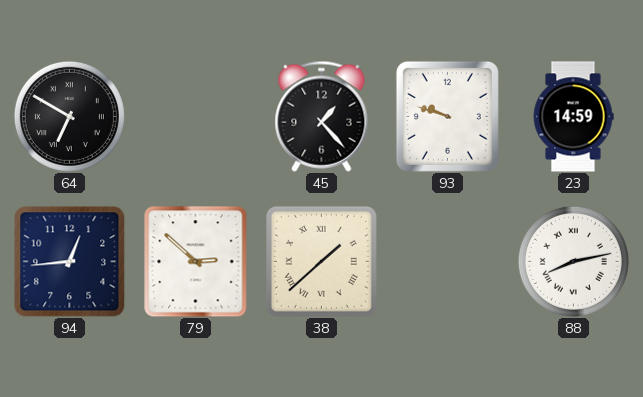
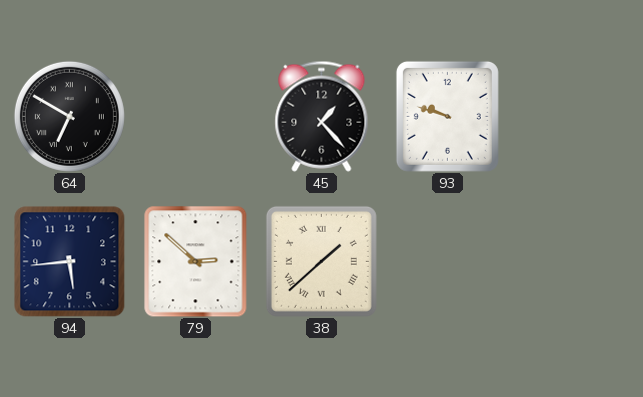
23: 14:59 -> none (573, 117)
94: 12:44 -> 5:44 (69, 261)
88: 8:13 -> none (573, 261)
